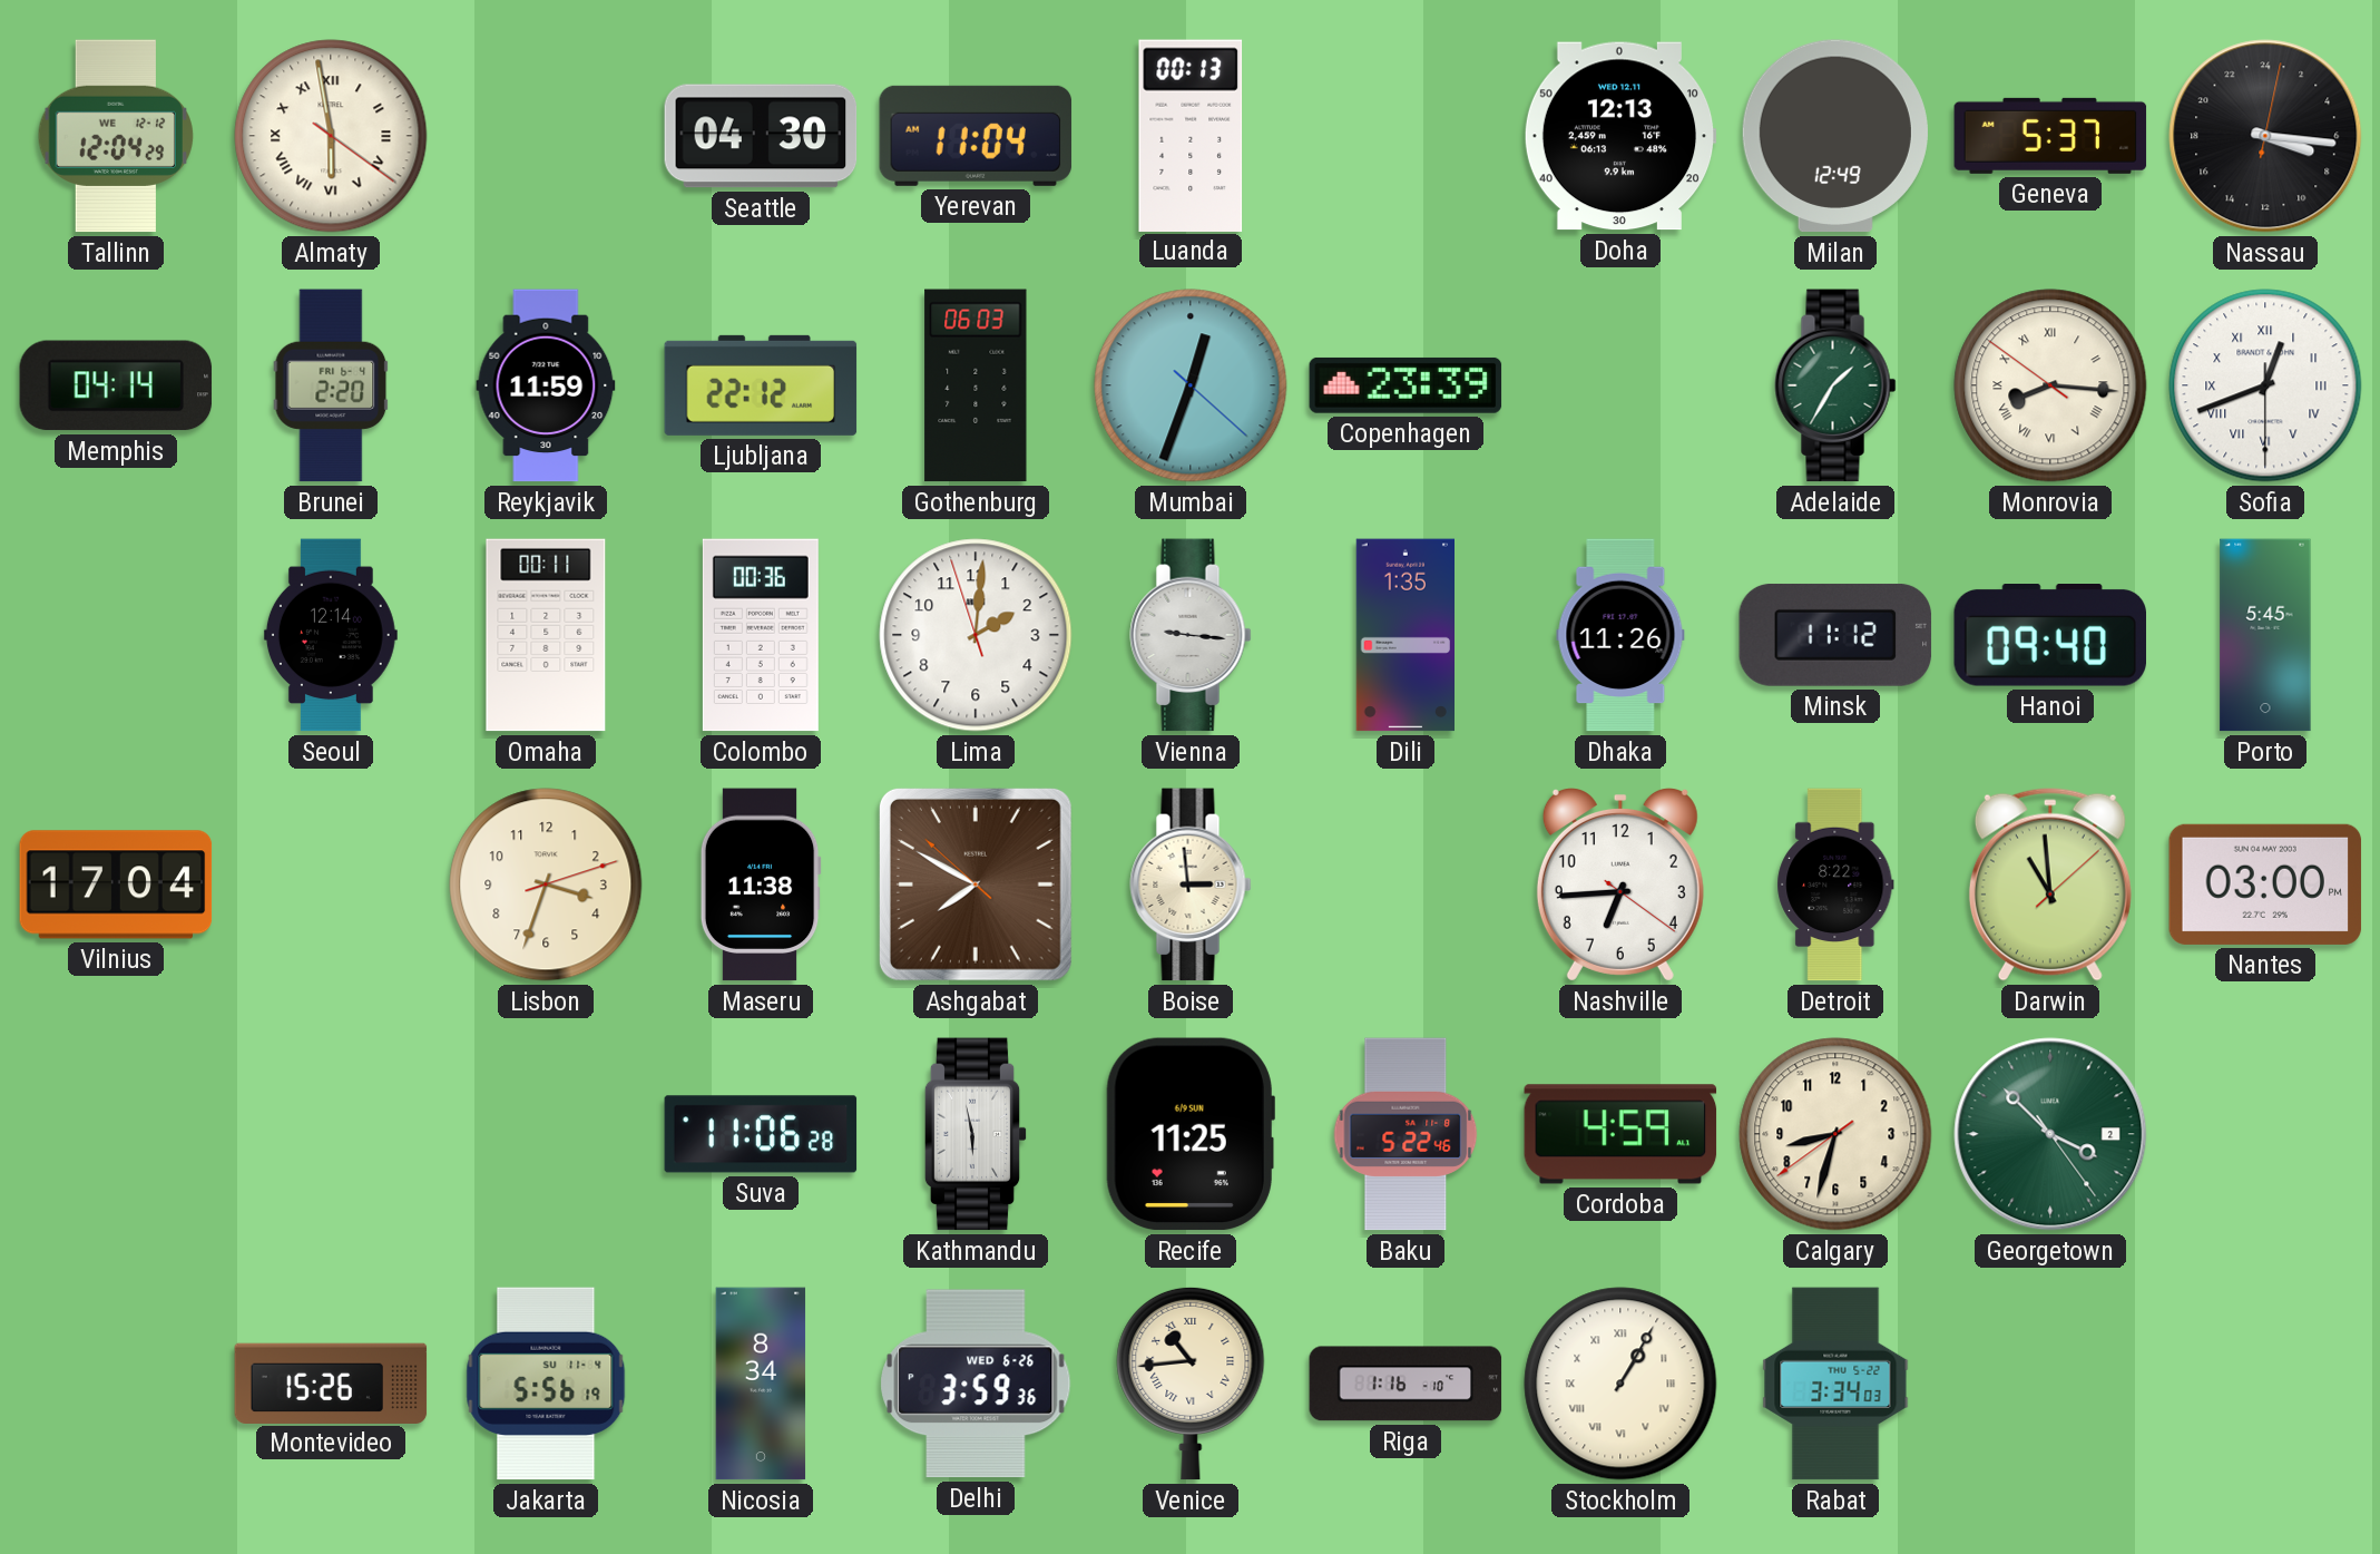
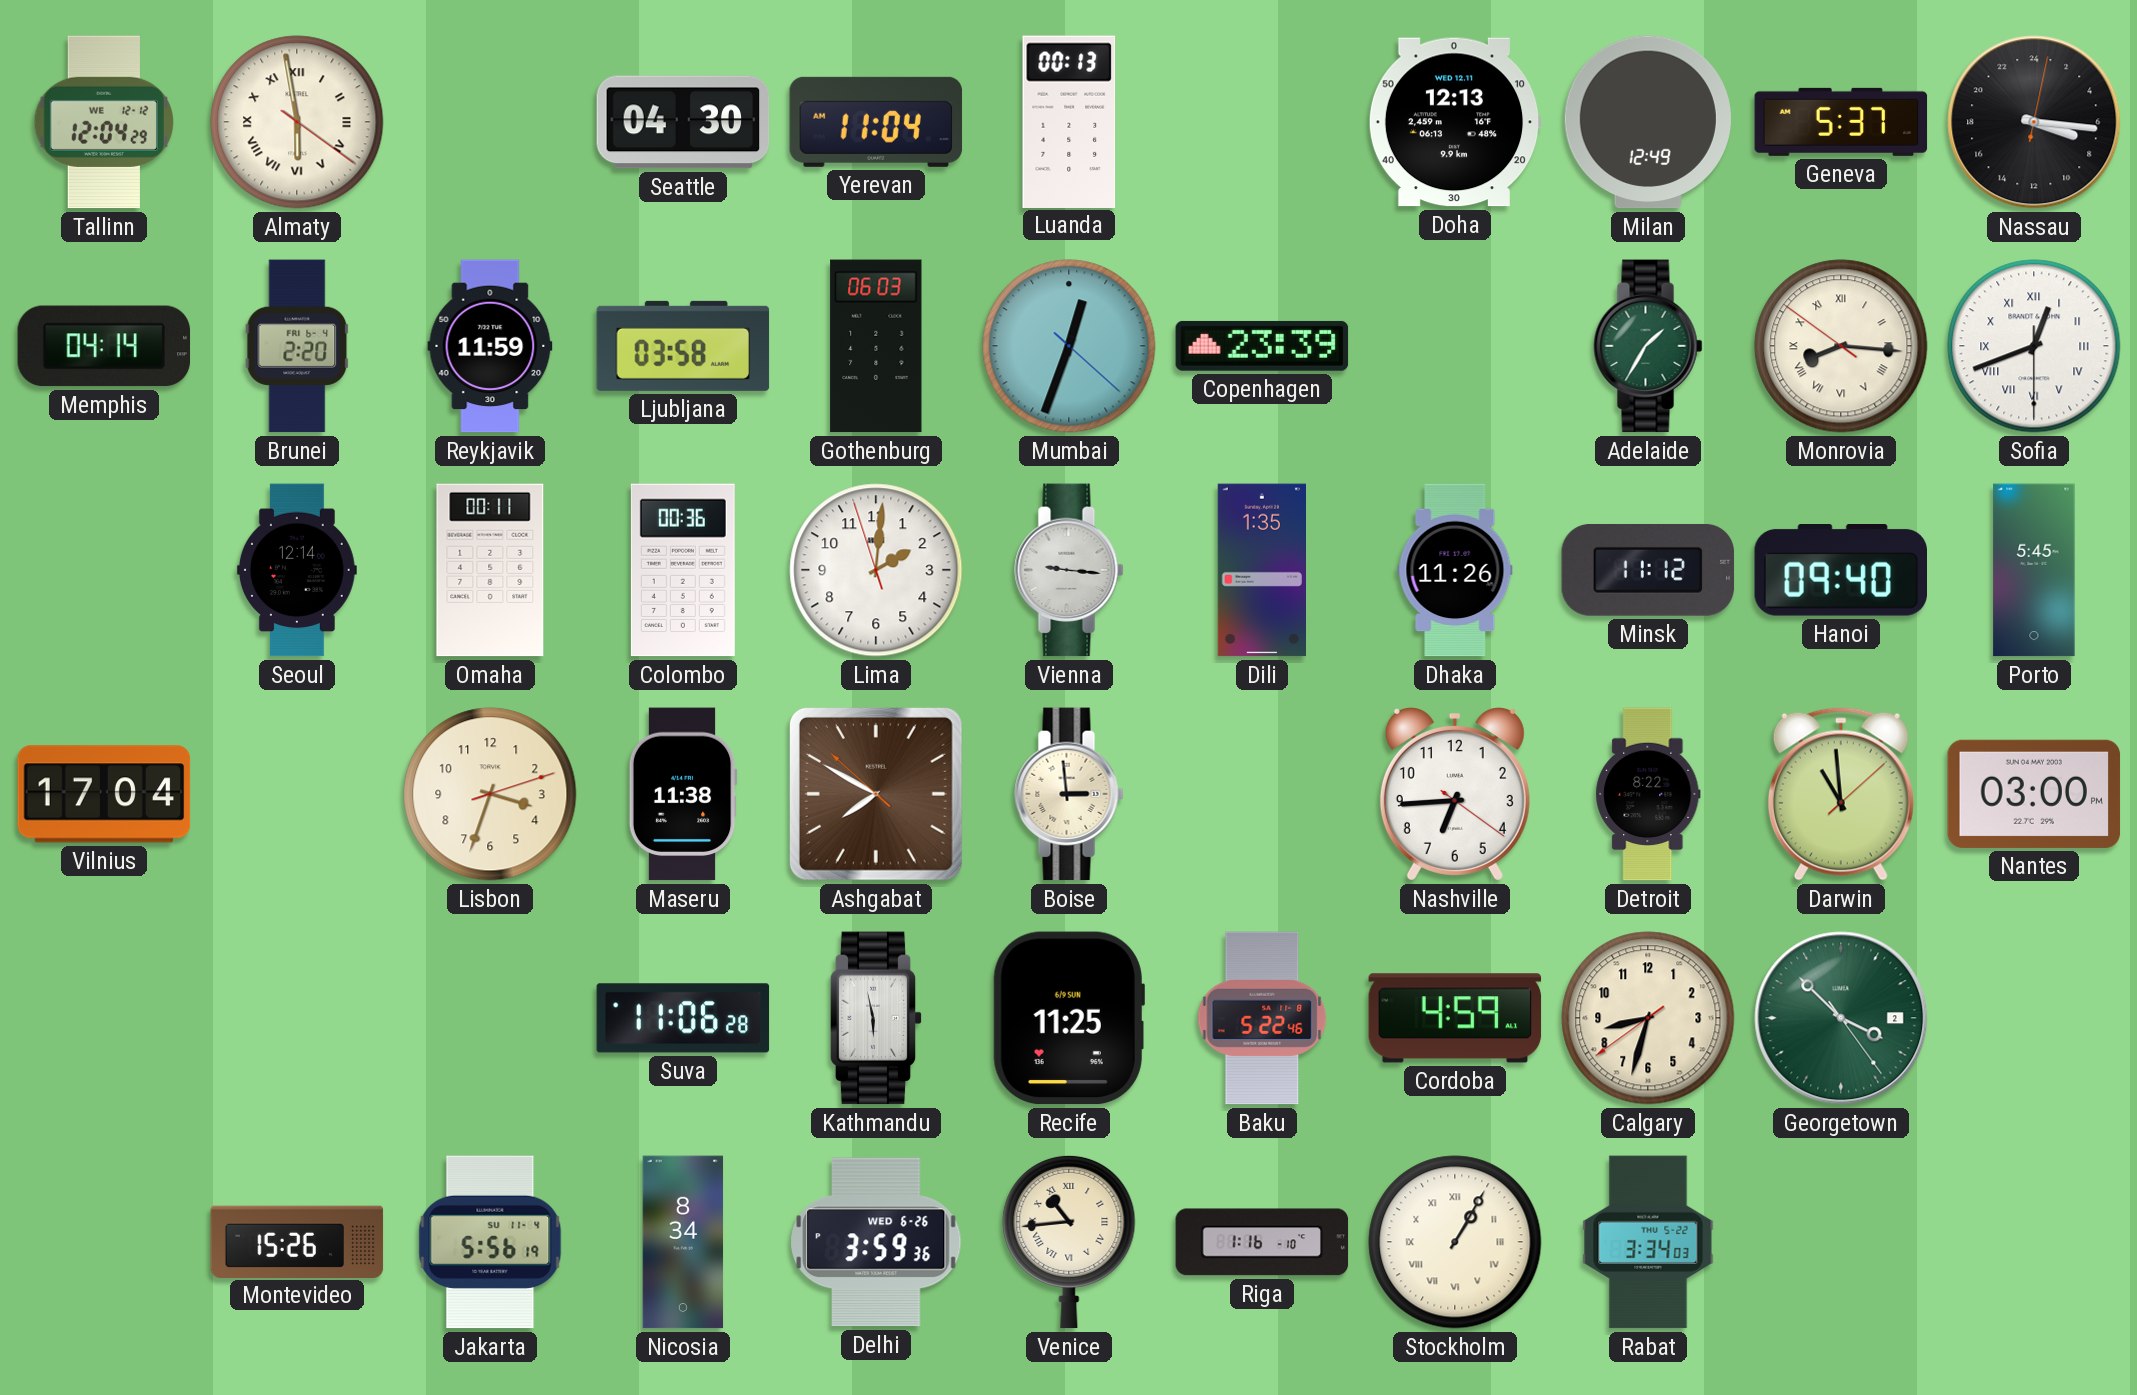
Ljubljana: 22:12 -> 03:58 (683, 346)
